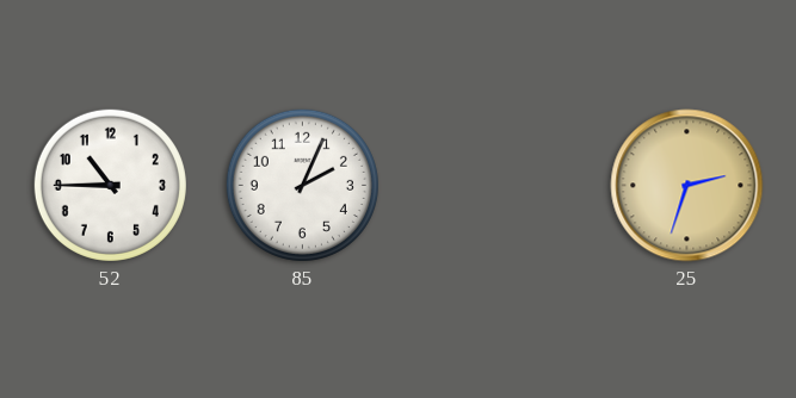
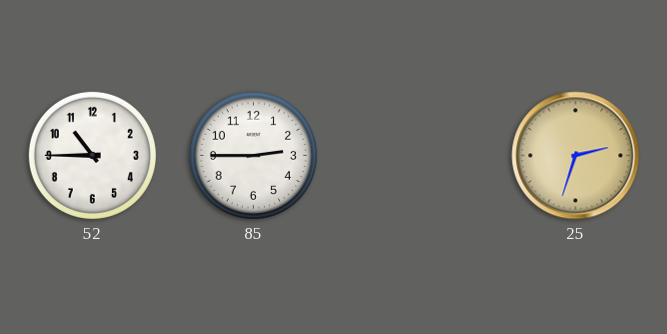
85: 2:04 -> 2:45 (253, 155)
